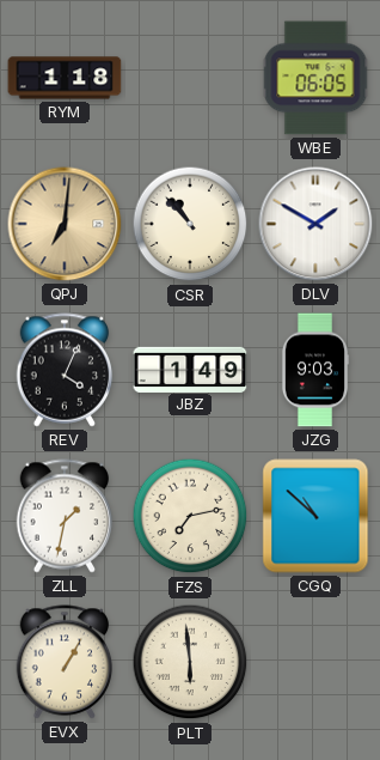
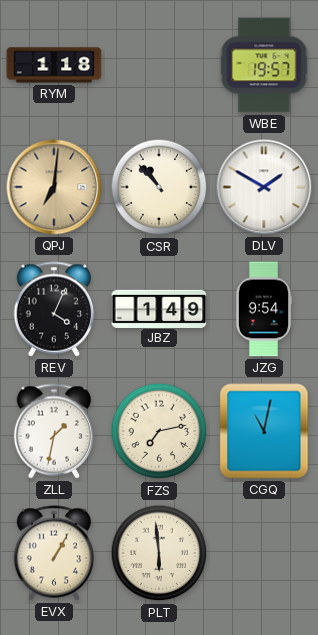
WBE: 06:05 -> 19:57 (264, 65)
JZG: 9:03 -> 9:54 (264, 309)
CGQ: 10:52 -> 11:02 (264, 431)
